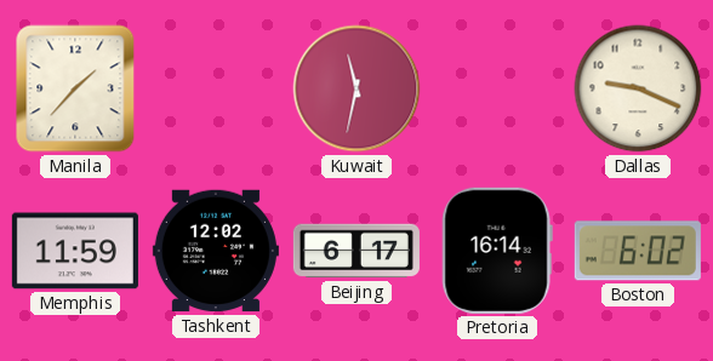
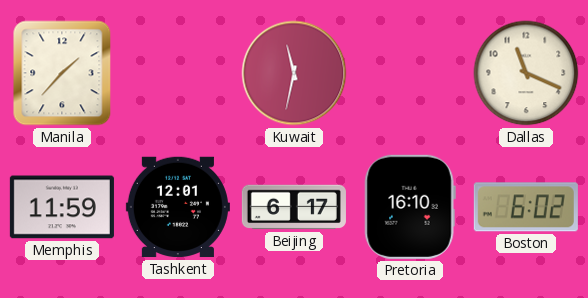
Dallas: 9:19 -> 11:19 (526, 73)
Tashkent: 12:02 -> 12:01 (178, 207)
Pretoria: 16:14 -> 16:10 (410, 207)
